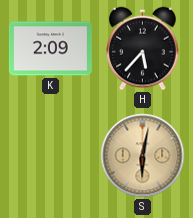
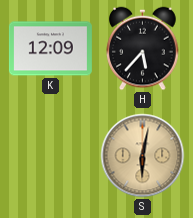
K: 2:09 -> 12:09 (50, 49)
